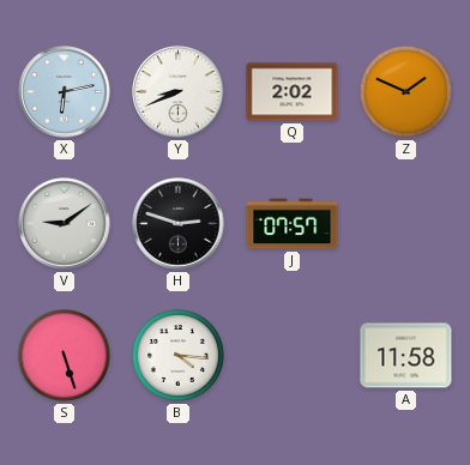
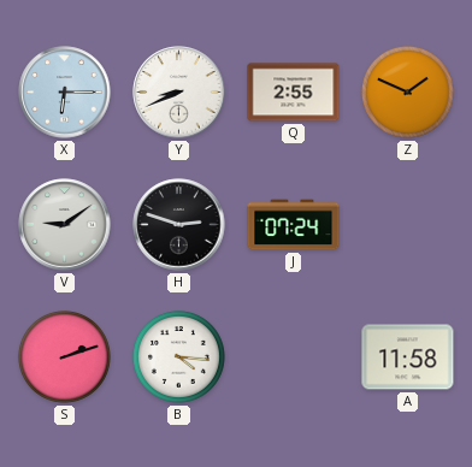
X: 6:13 -> 6:15 (65, 93)
Q: 2:02 -> 2:55 (294, 93)
J: 07:57 -> 07:24 (294, 225)
S: 5:27 -> 2:12 (65, 357)
